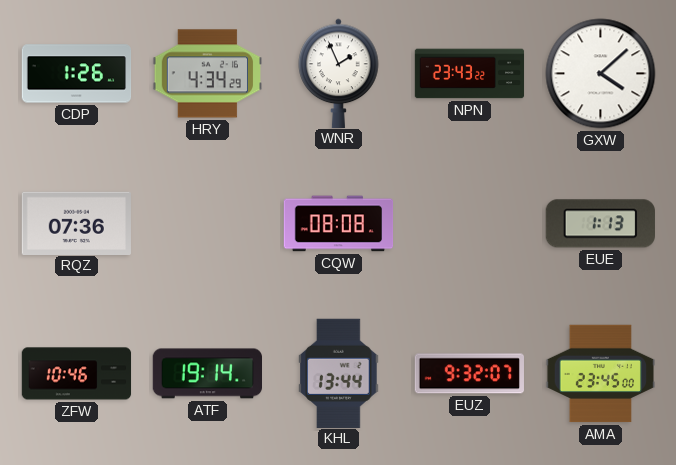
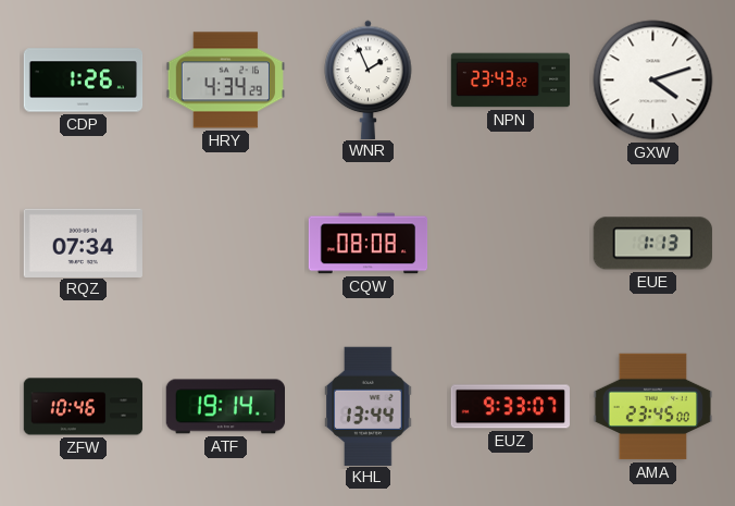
GXW: 4:08 -> 4:12 (653, 81)
RQZ: 07:36 -> 07:34 (83, 243)
EUZ: 9:32 -> 9:33 (510, 407)
